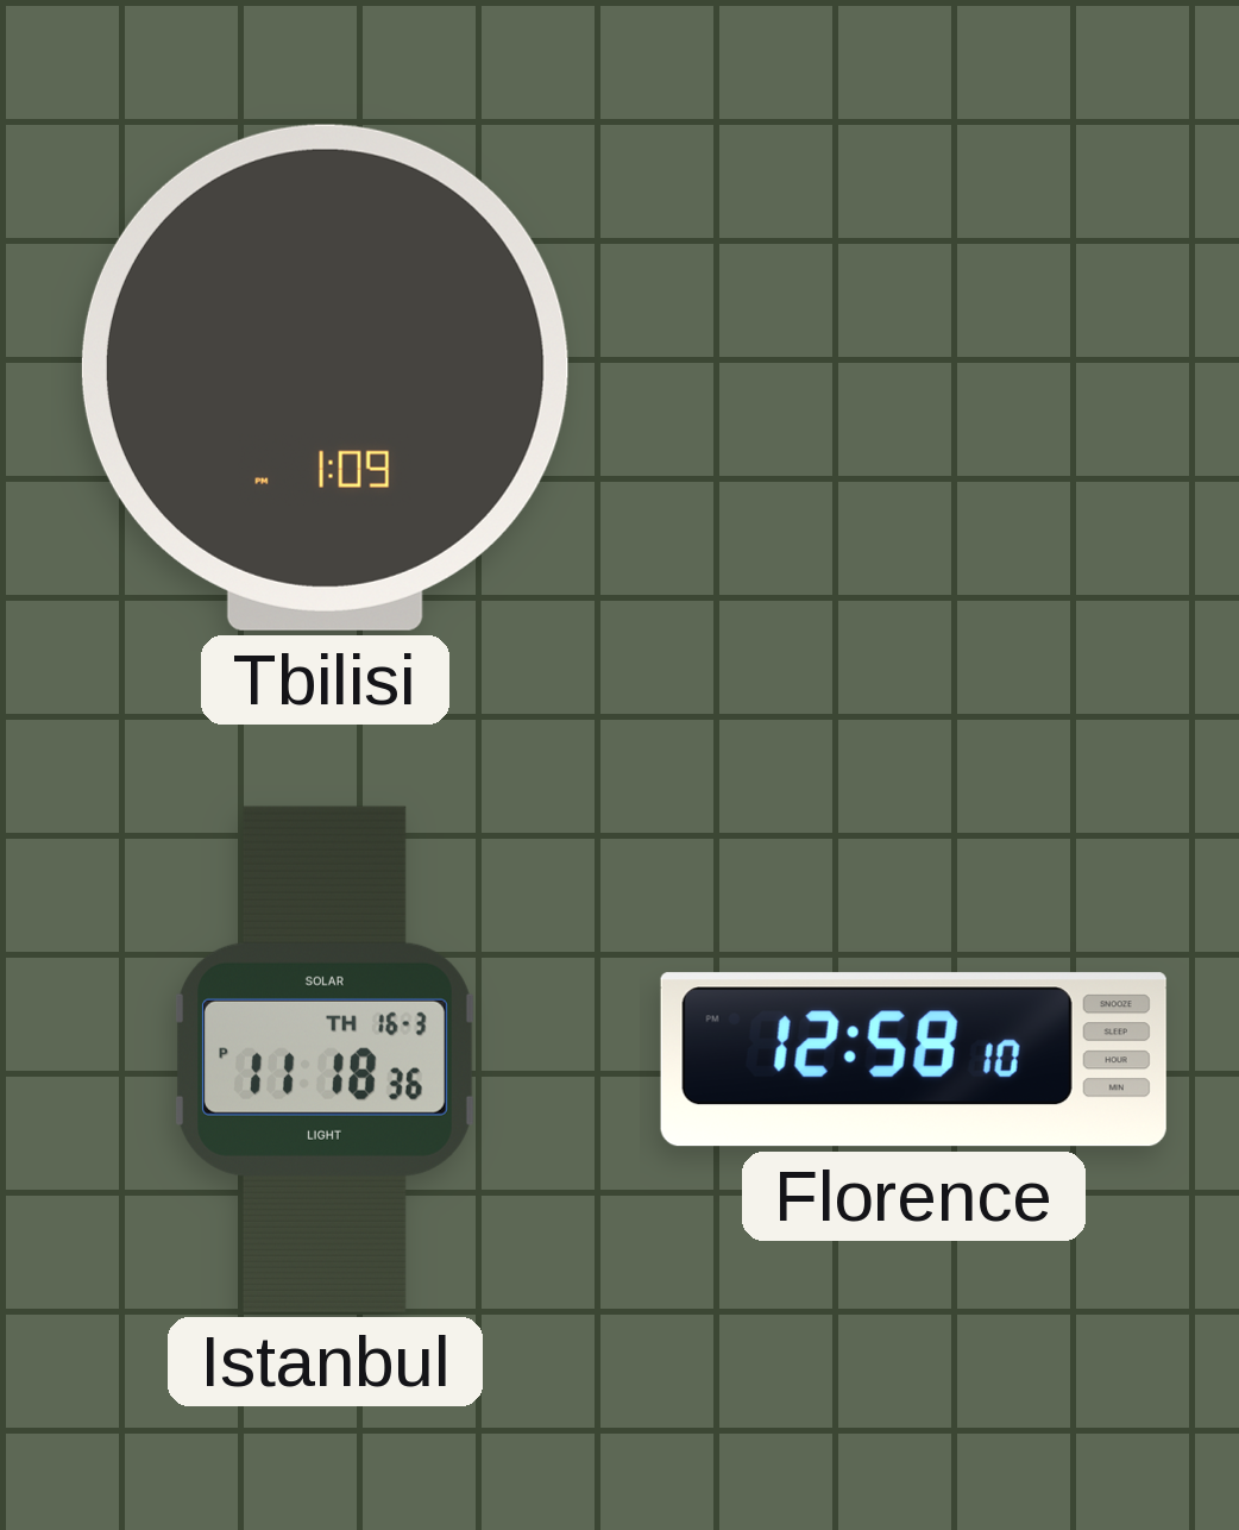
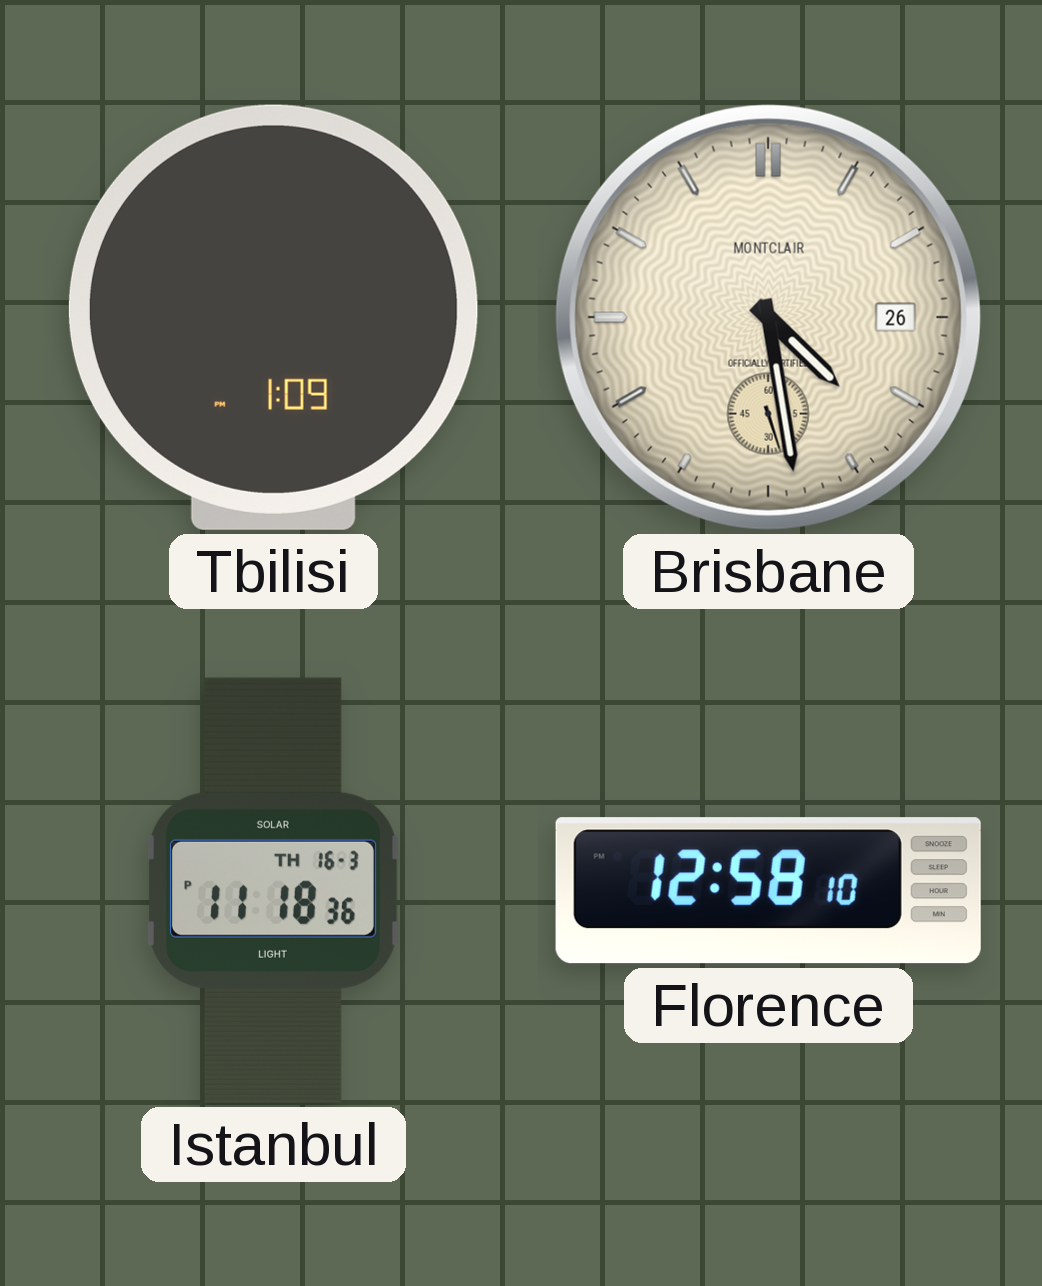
Brisbane: none -> 4:28 (768, 317)
